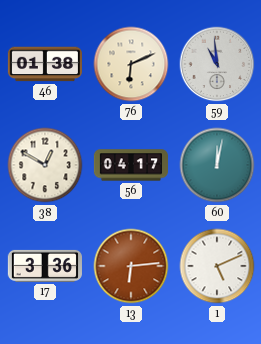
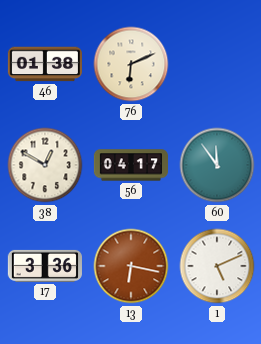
59: 10:59 -> none (217, 64)
60: 12:02 -> 11:54 (217, 165)
13: 6:14 -> 6:17 (131, 266)
